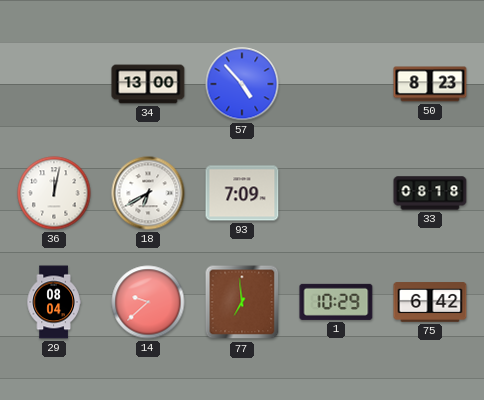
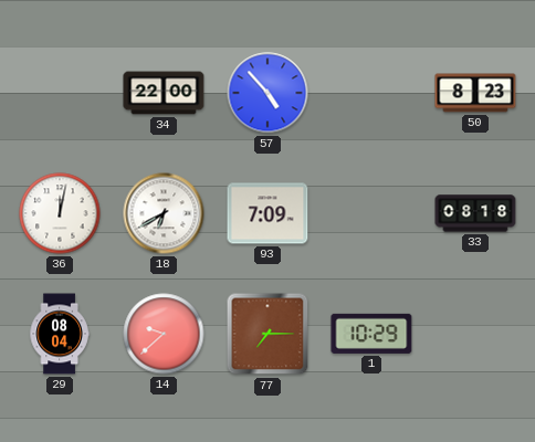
34: 13:00 -> 22:00 (164, 93)
77: 6:59 -> 7:15 (267, 334)
75: 6:42 -> none (430, 302)
